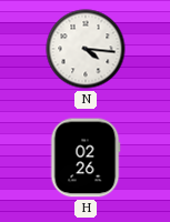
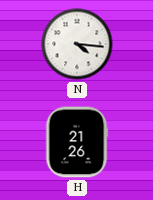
H: 02:26 -> 21:26 (77, 142)
